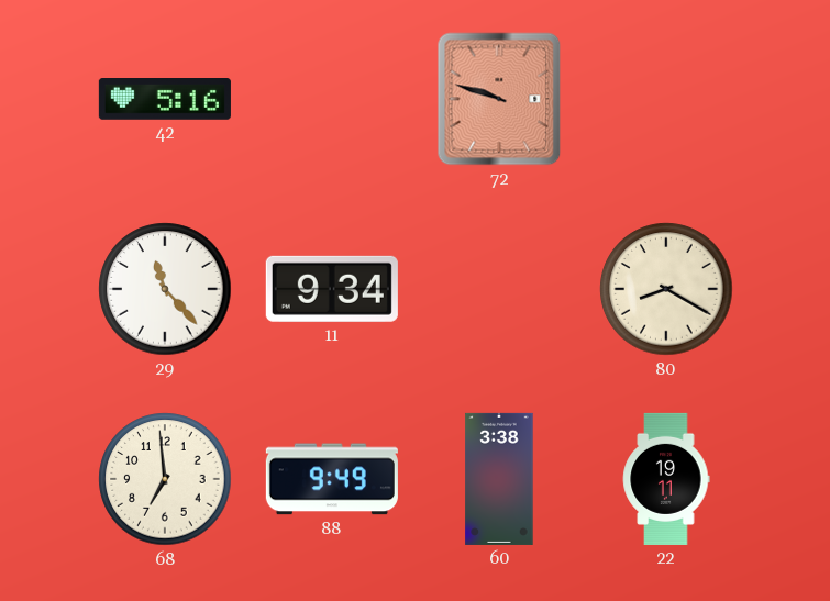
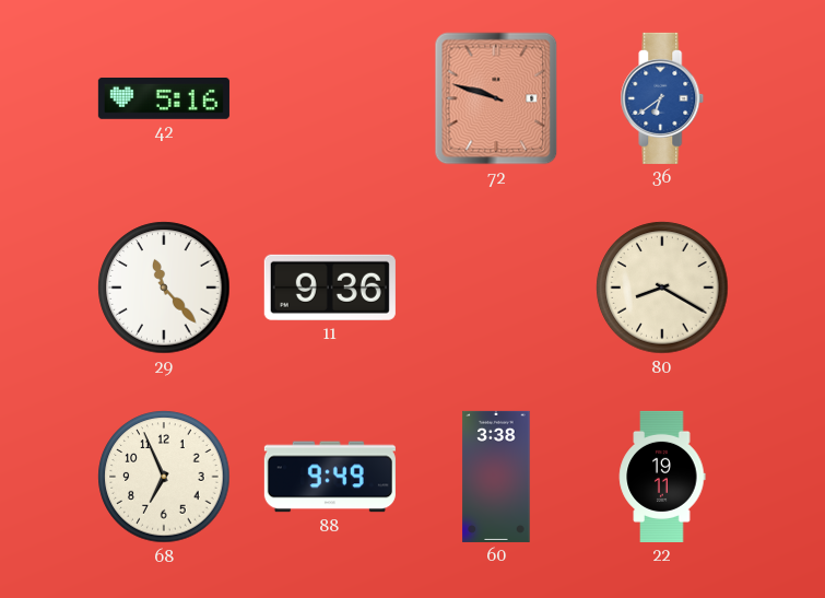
36: none -> 6:39 (662, 98)
11: 9:34 -> 9:36 (330, 288)
68: 6:59 -> 6:56 (164, 477)
